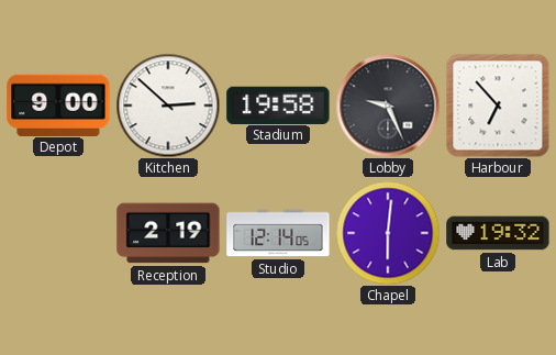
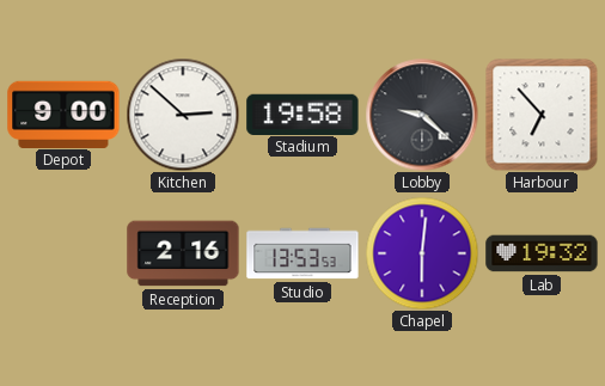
Lobby: 9:26 -> 9:22 (422, 115)
Reception: 2:19 -> 2:16 (183, 253)
Studio: 12:14 -> 13:53 (302, 253)
